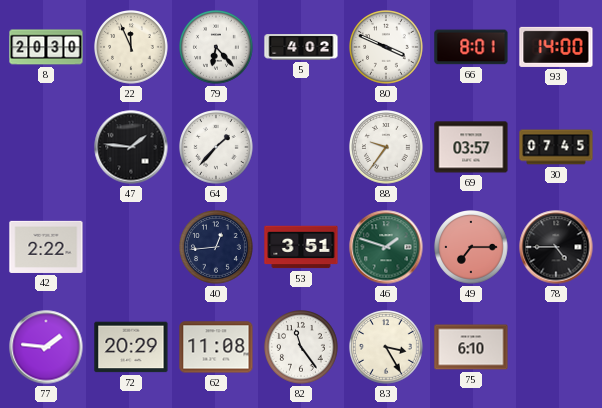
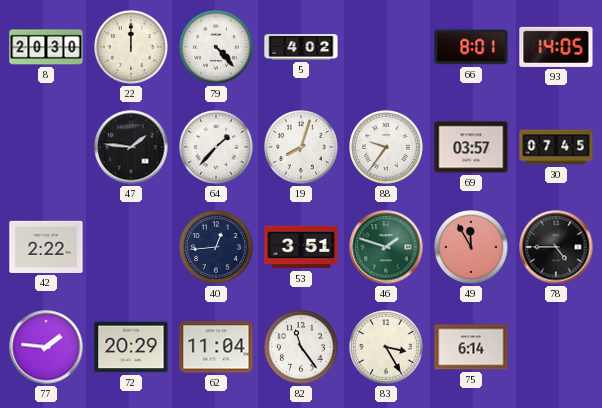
22: 11:56 -> 12:00 (132, 48)
79: 6:23 -> 4:23 (217, 48)
80: 3:49 -> none (387, 48)
93: 14:00 -> 14:05 (556, 47)
19: none -> 8:03 (302, 148)
49: 7:15 -> 11:55 (472, 248)
62: 11:08 -> 11:04 (216, 347)
75: 6:10 -> 6:14 (471, 347)
